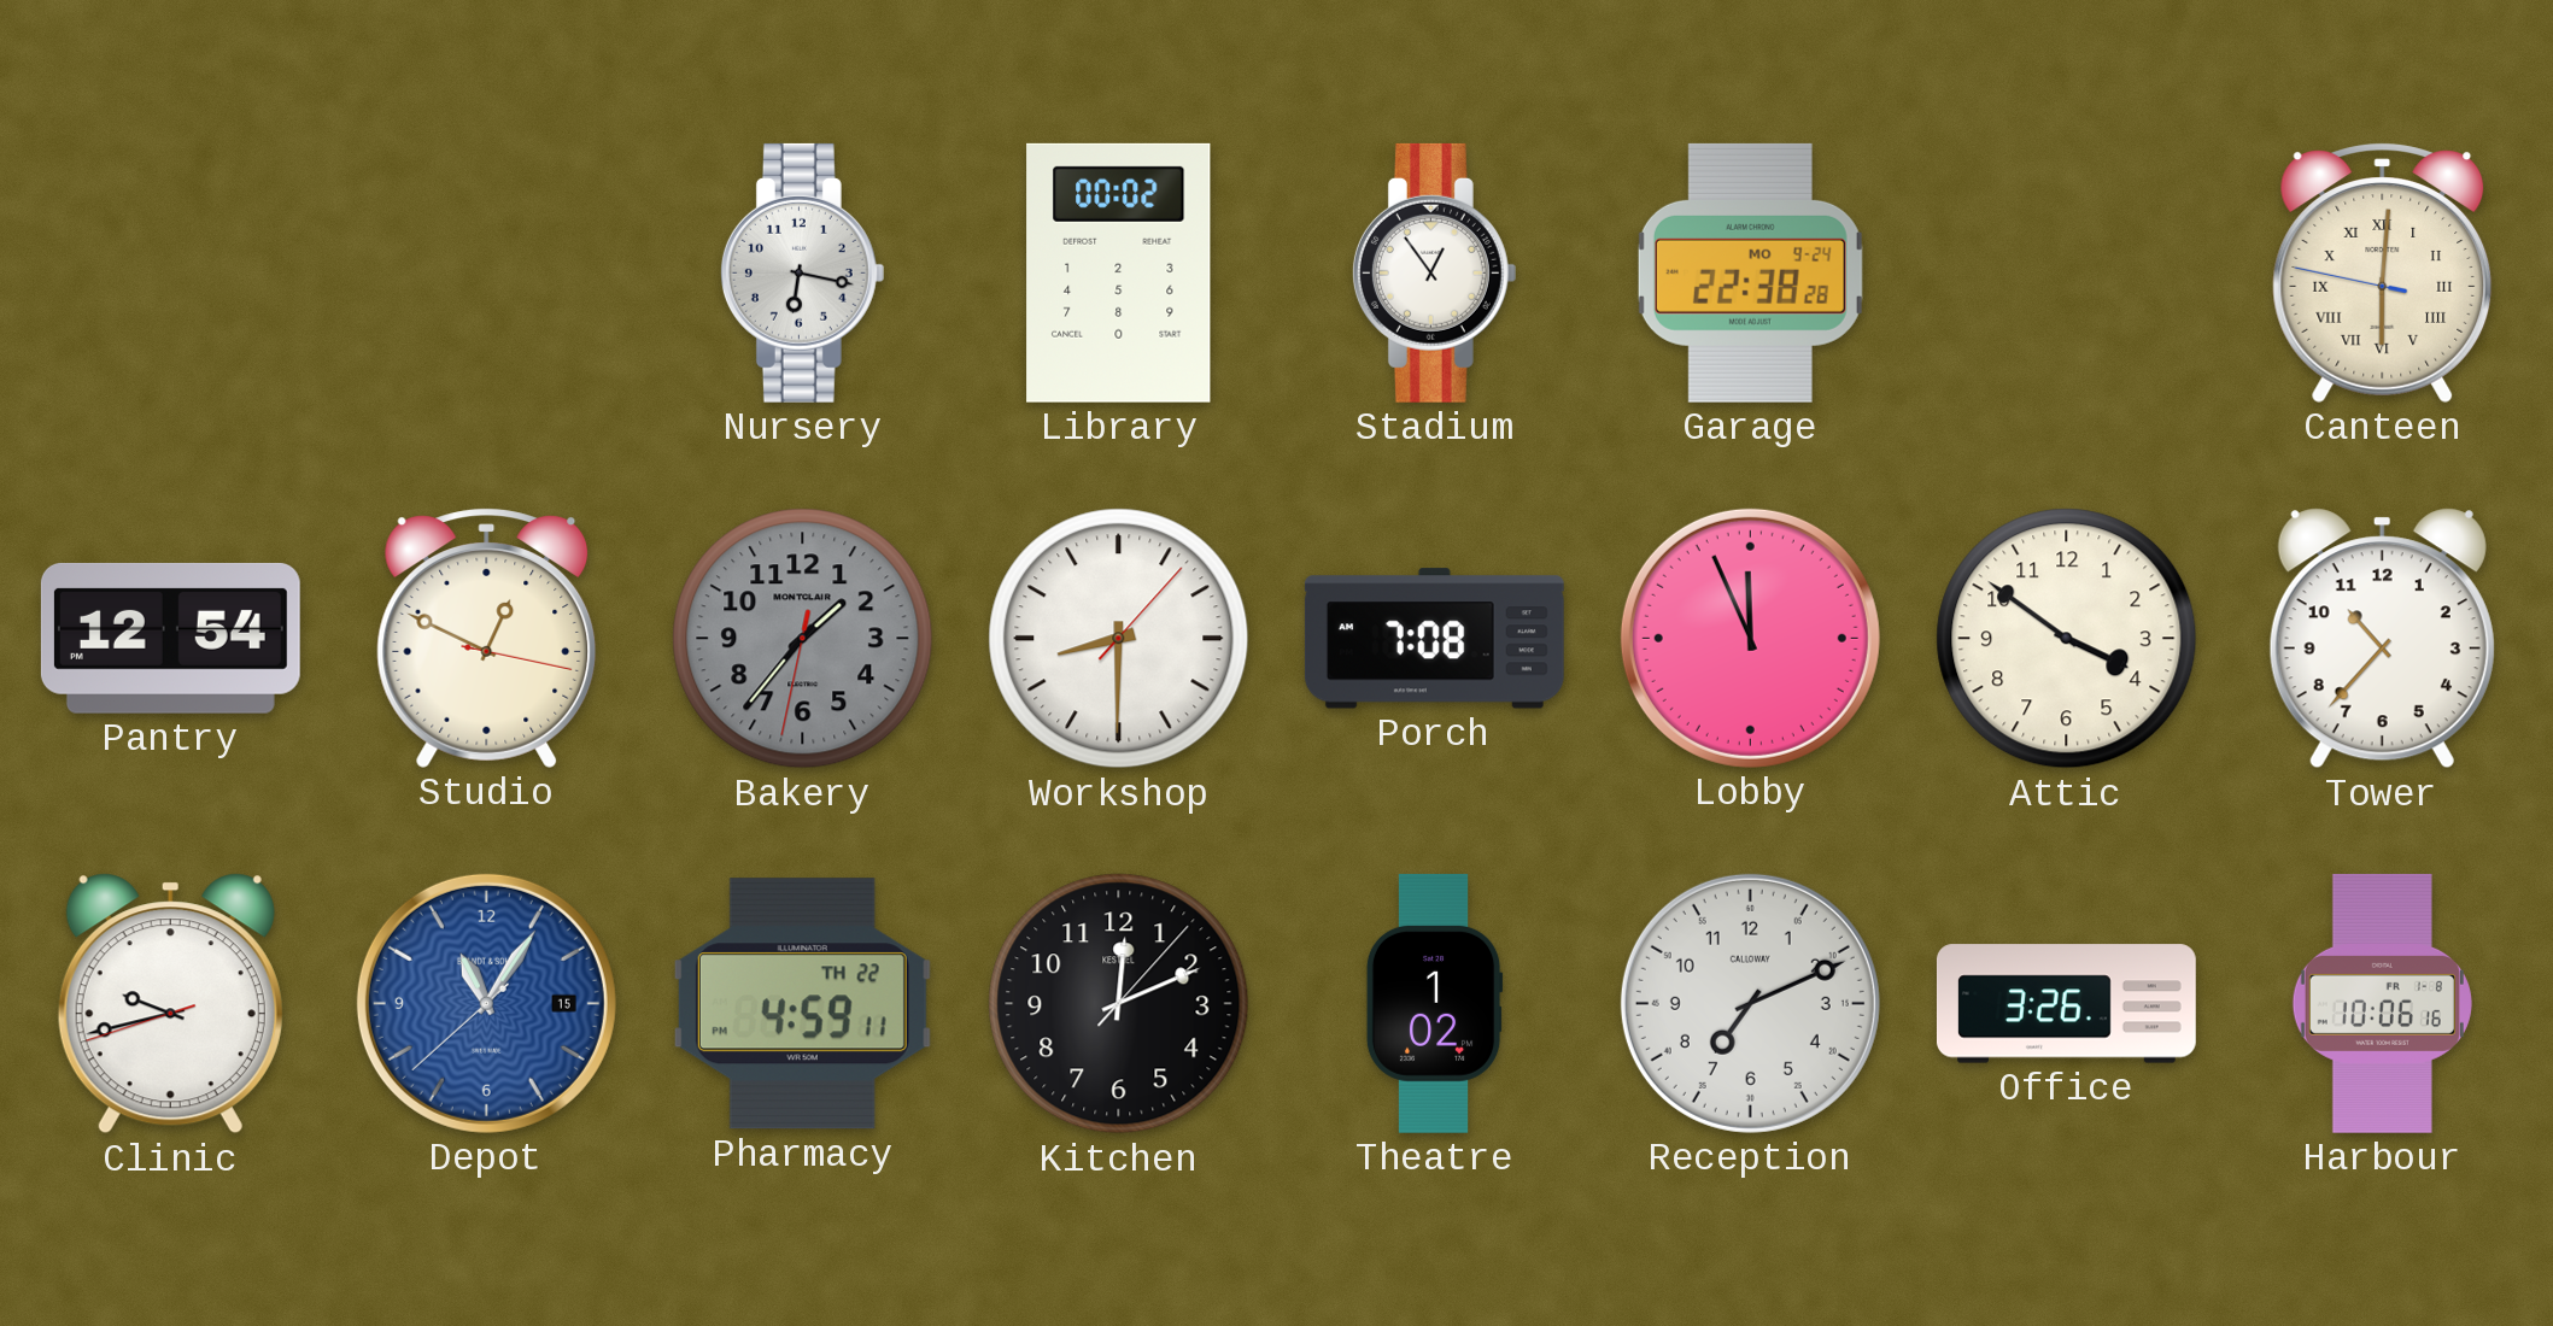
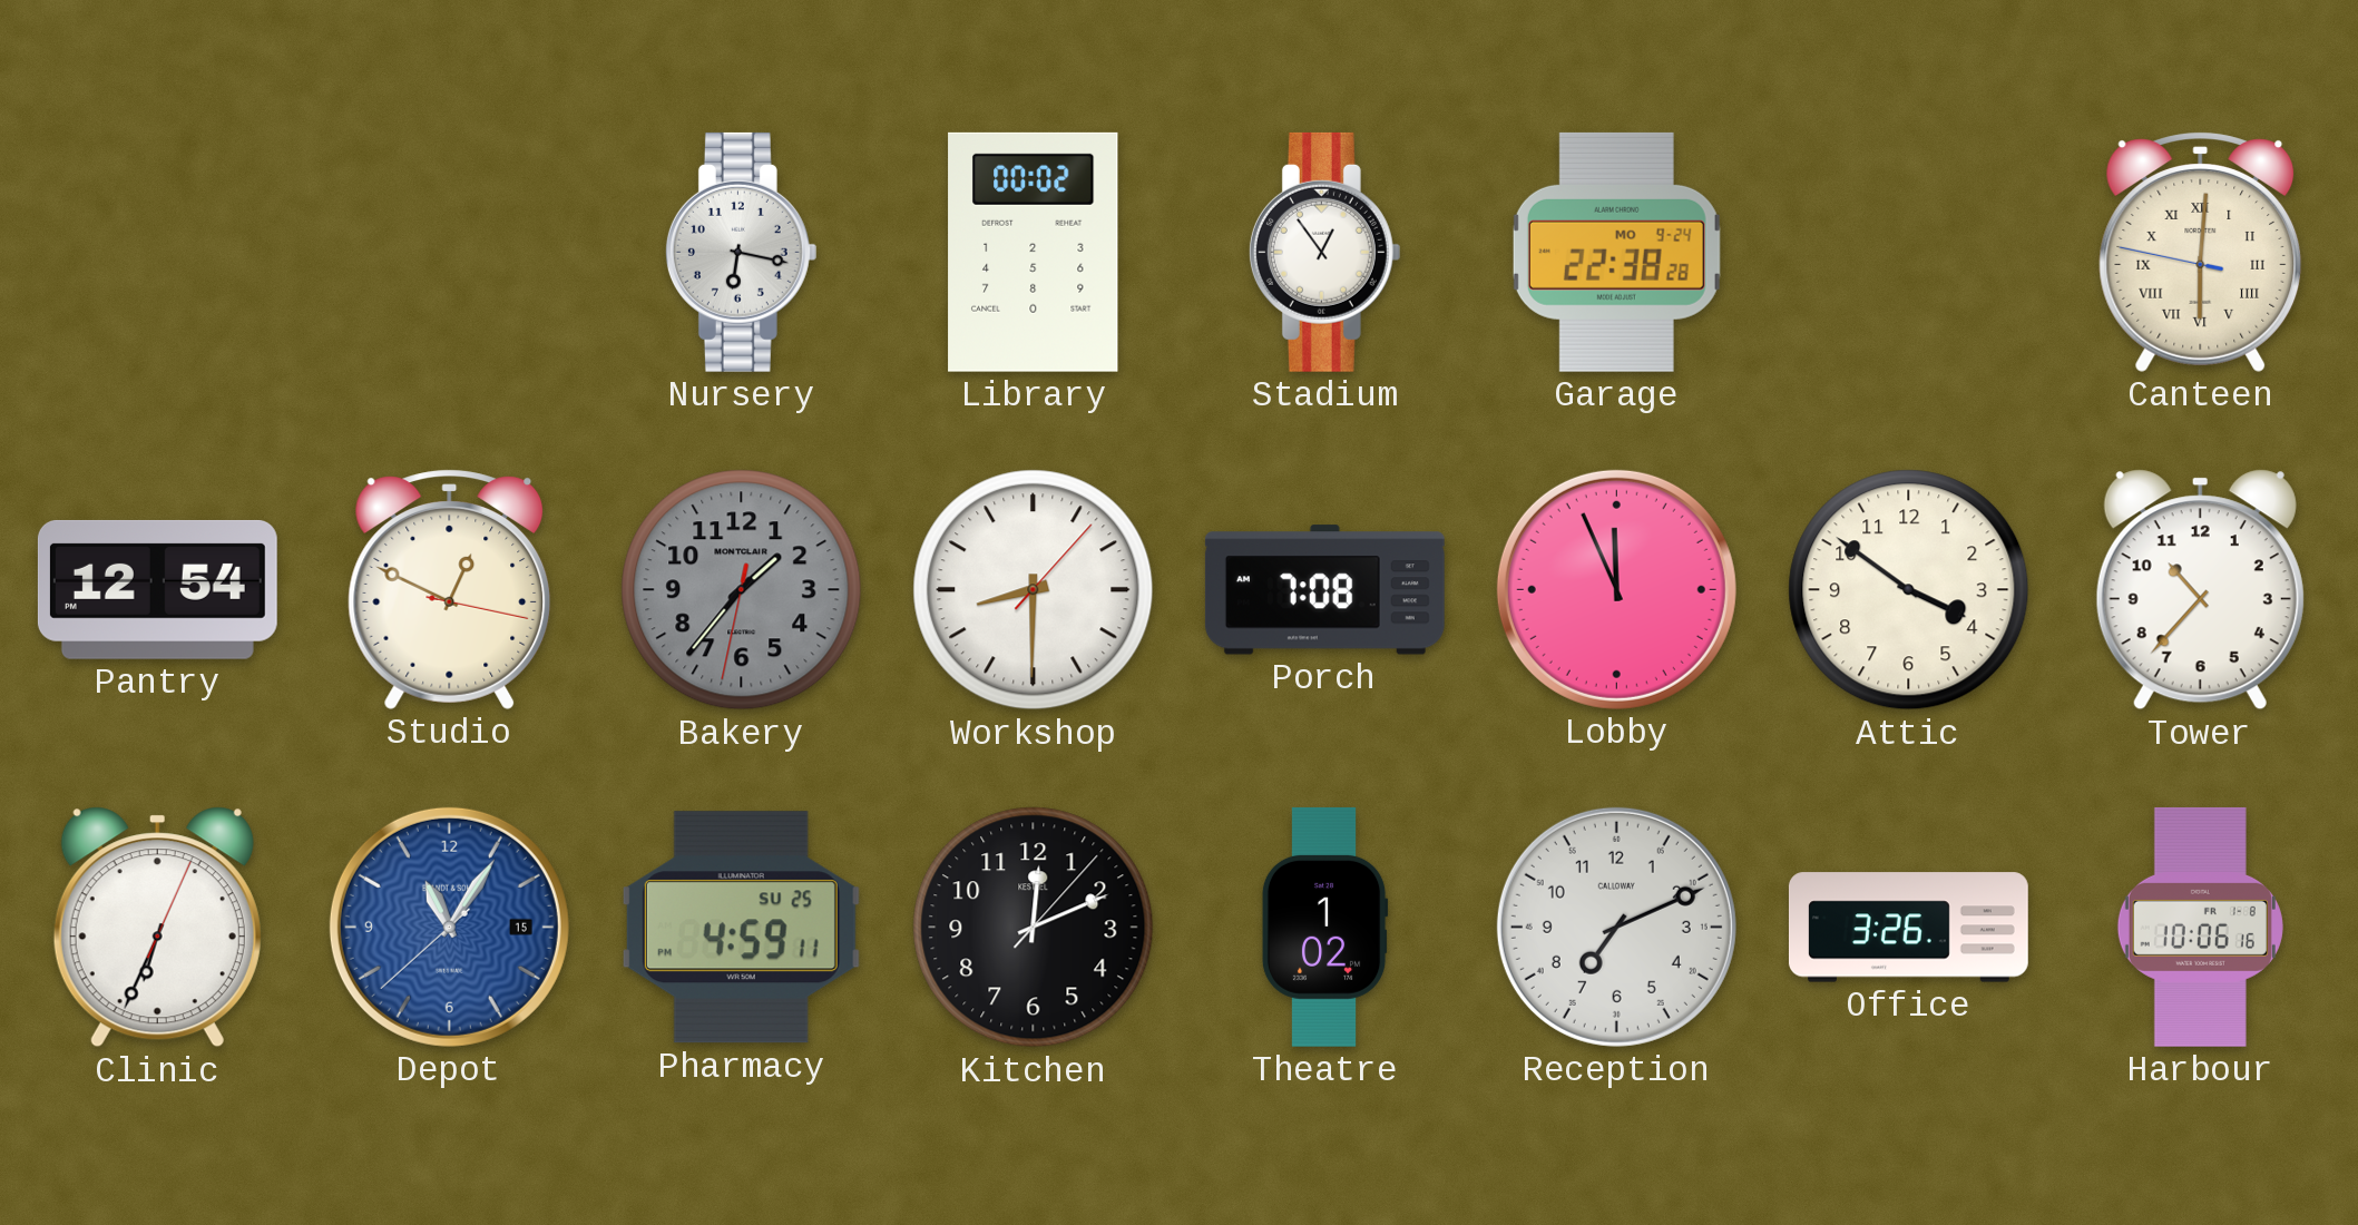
Clinic: 9:42 -> 6:34 (157, 928)
Pharmacy date: TH 22 -> SU 25 (741, 928)
